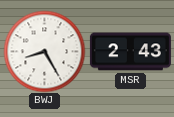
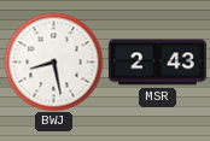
BWJ: 8:25 -> 8:28 (53, 61)
